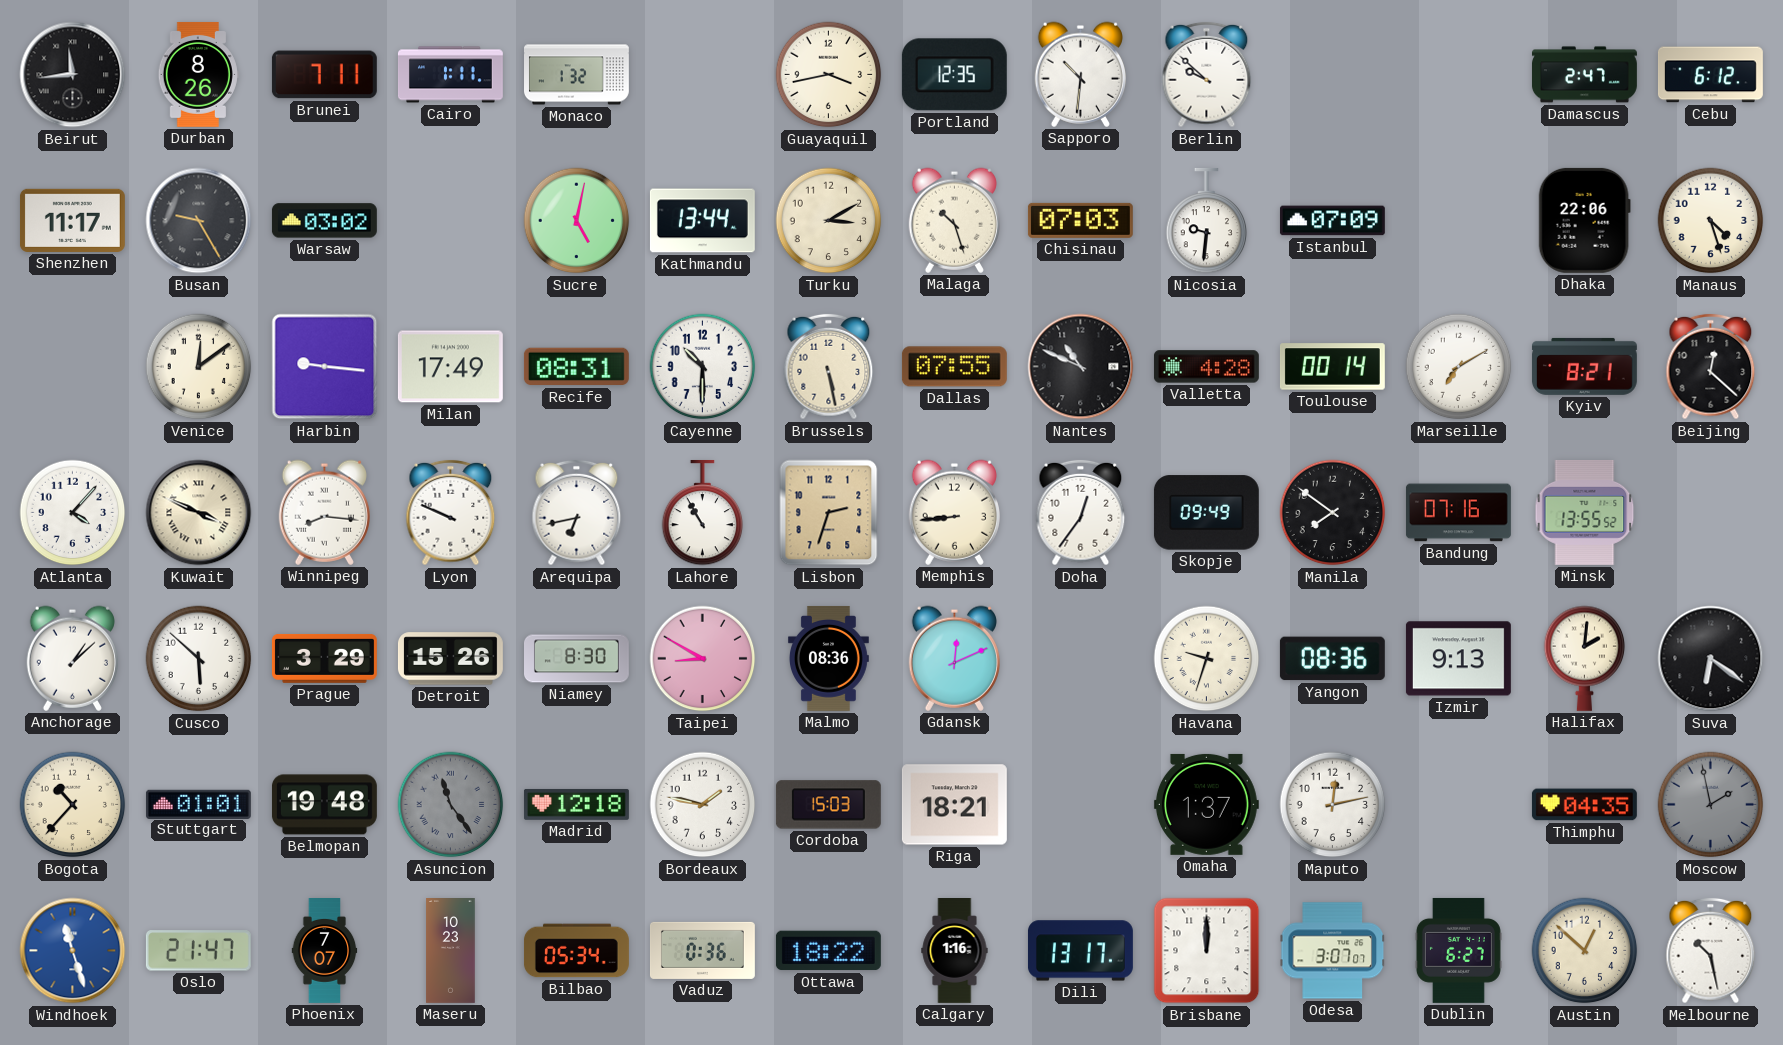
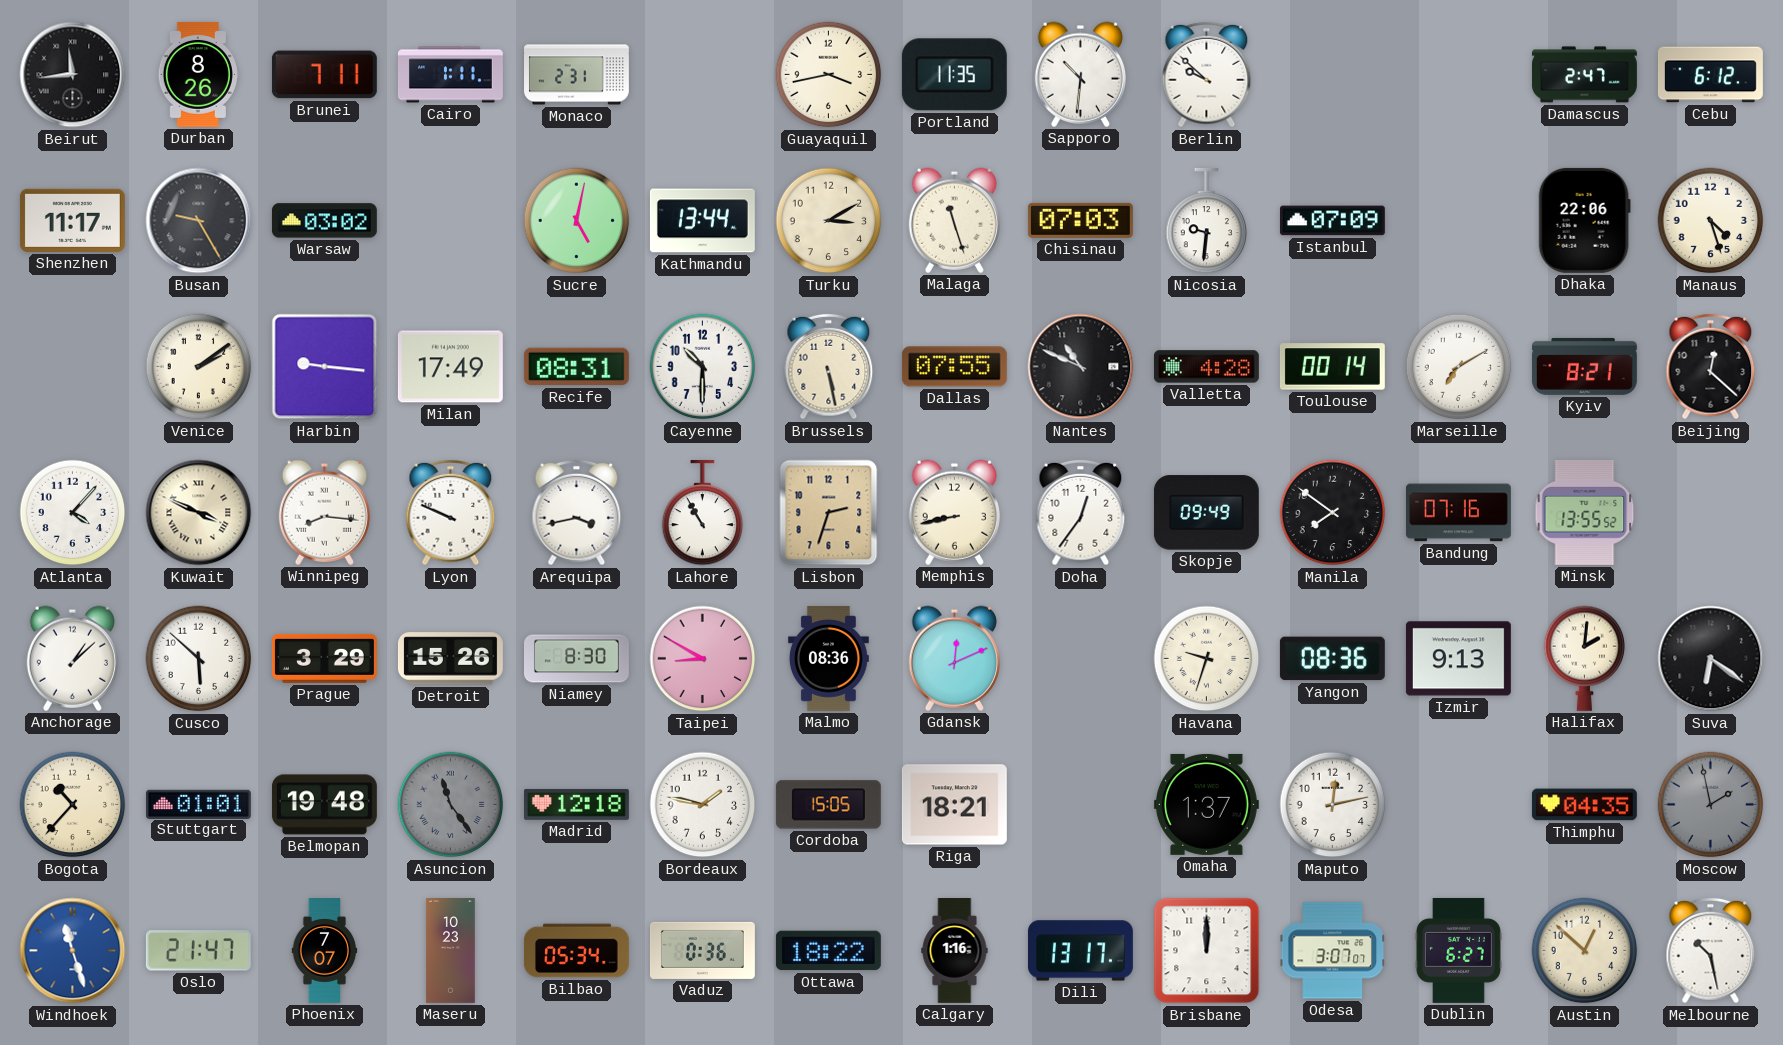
Monaco: 1:32 -> 2:31 (577, 75)
Portland: 12:35 -> 11:35 (954, 75)
Malaga: 10:27 -> 11:27 (954, 220)
Venice: 12:09 -> 2:09 (199, 367)
Arequipa: 6:43 -> 3:43 (577, 513)
Memphis: 8:44 -> 8:43 (954, 512)
Cordoba: 15:03 -> 15:05 (828, 805)
